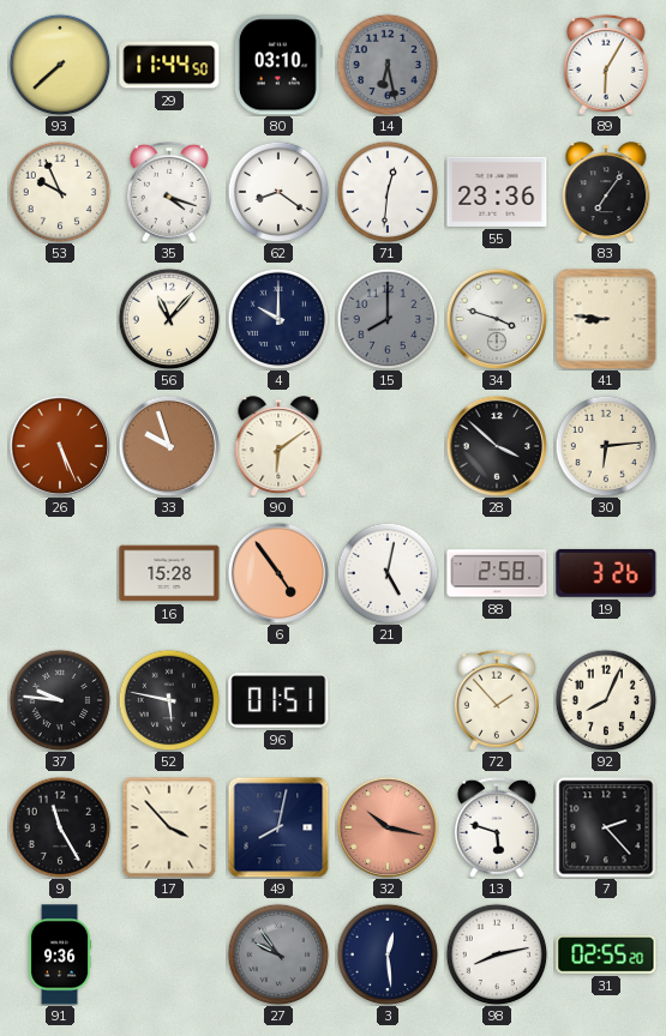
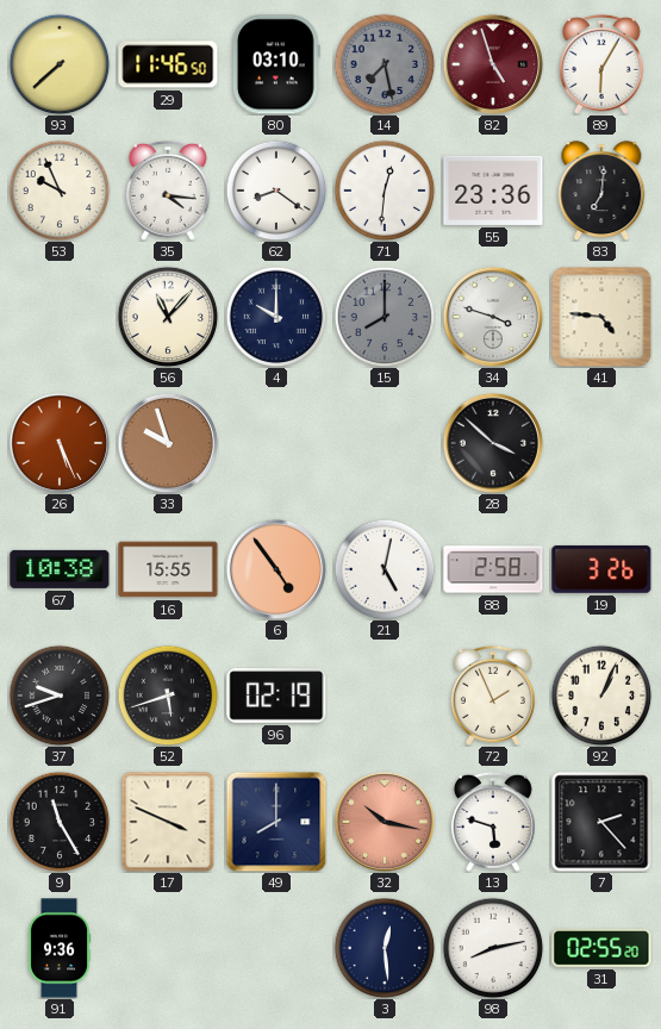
29: 11:44 -> 11:46 (168, 64)
14: 6:28 -> 7:28 (385, 64)
82: none -> 4:57 (492, 63)
35: 4:18 -> 4:16 (168, 191)
83: 7:06 -> 7:01 (601, 191)
41: 8:46 -> 4:46 (601, 317)
90: 6:09 -> none (278, 446)
30: 6:14 -> none (606, 446)
67: none -> 10:38 (60, 569)
16: 15:28 -> 15:55 (168, 569)
37: 9:46 -> 9:42 (60, 696)
52: 5:47 -> 5:42 (168, 696)
96: 01:51 -> 02:19 (276, 697)
72: 1:53 -> 1:56 (493, 696)
92: 8:04 -> 1:04 (601, 696)
17: 3:53 -> 3:49 (168, 822)
49: 8:02 -> 8:00 (276, 822)
27: 9:54 -> none (278, 954)
